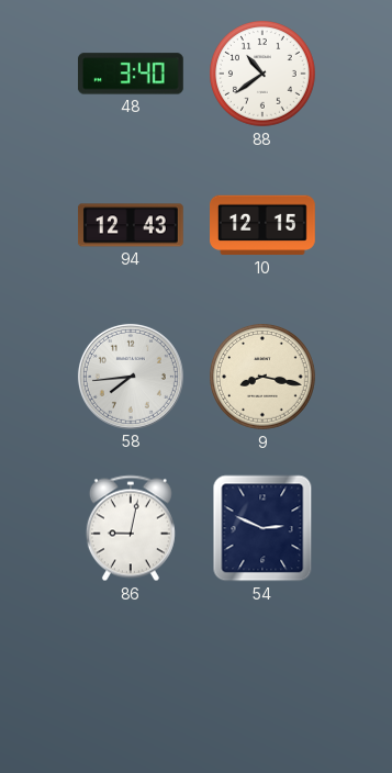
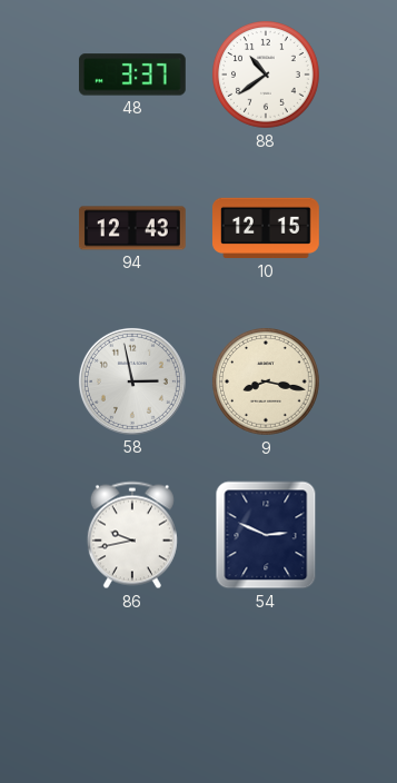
48: 3:40 -> 3:37 (132, 75)
58: 7:44 -> 2:58 (132, 381)
86: 9:02 -> 9:43 (132, 535)
